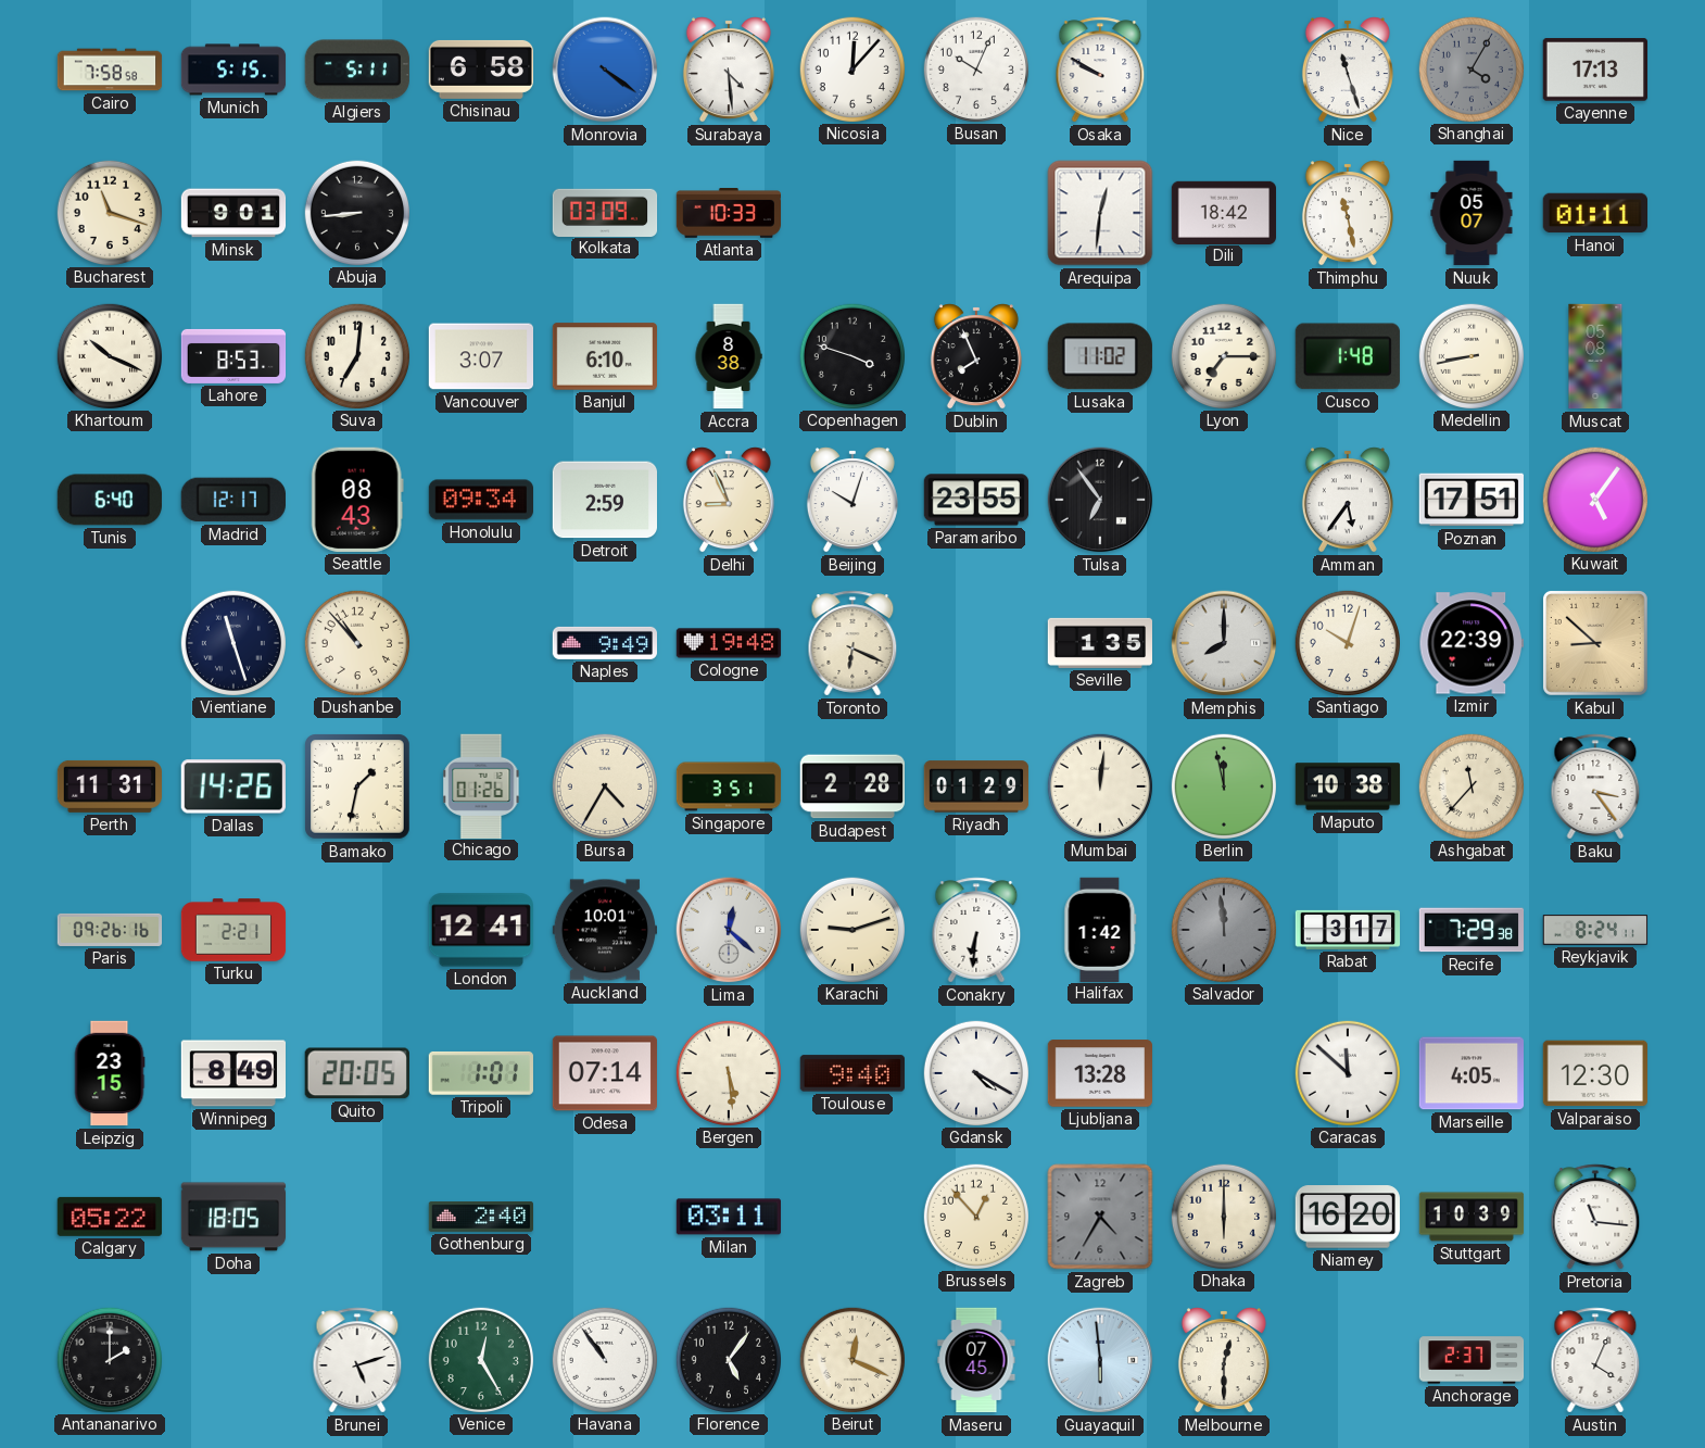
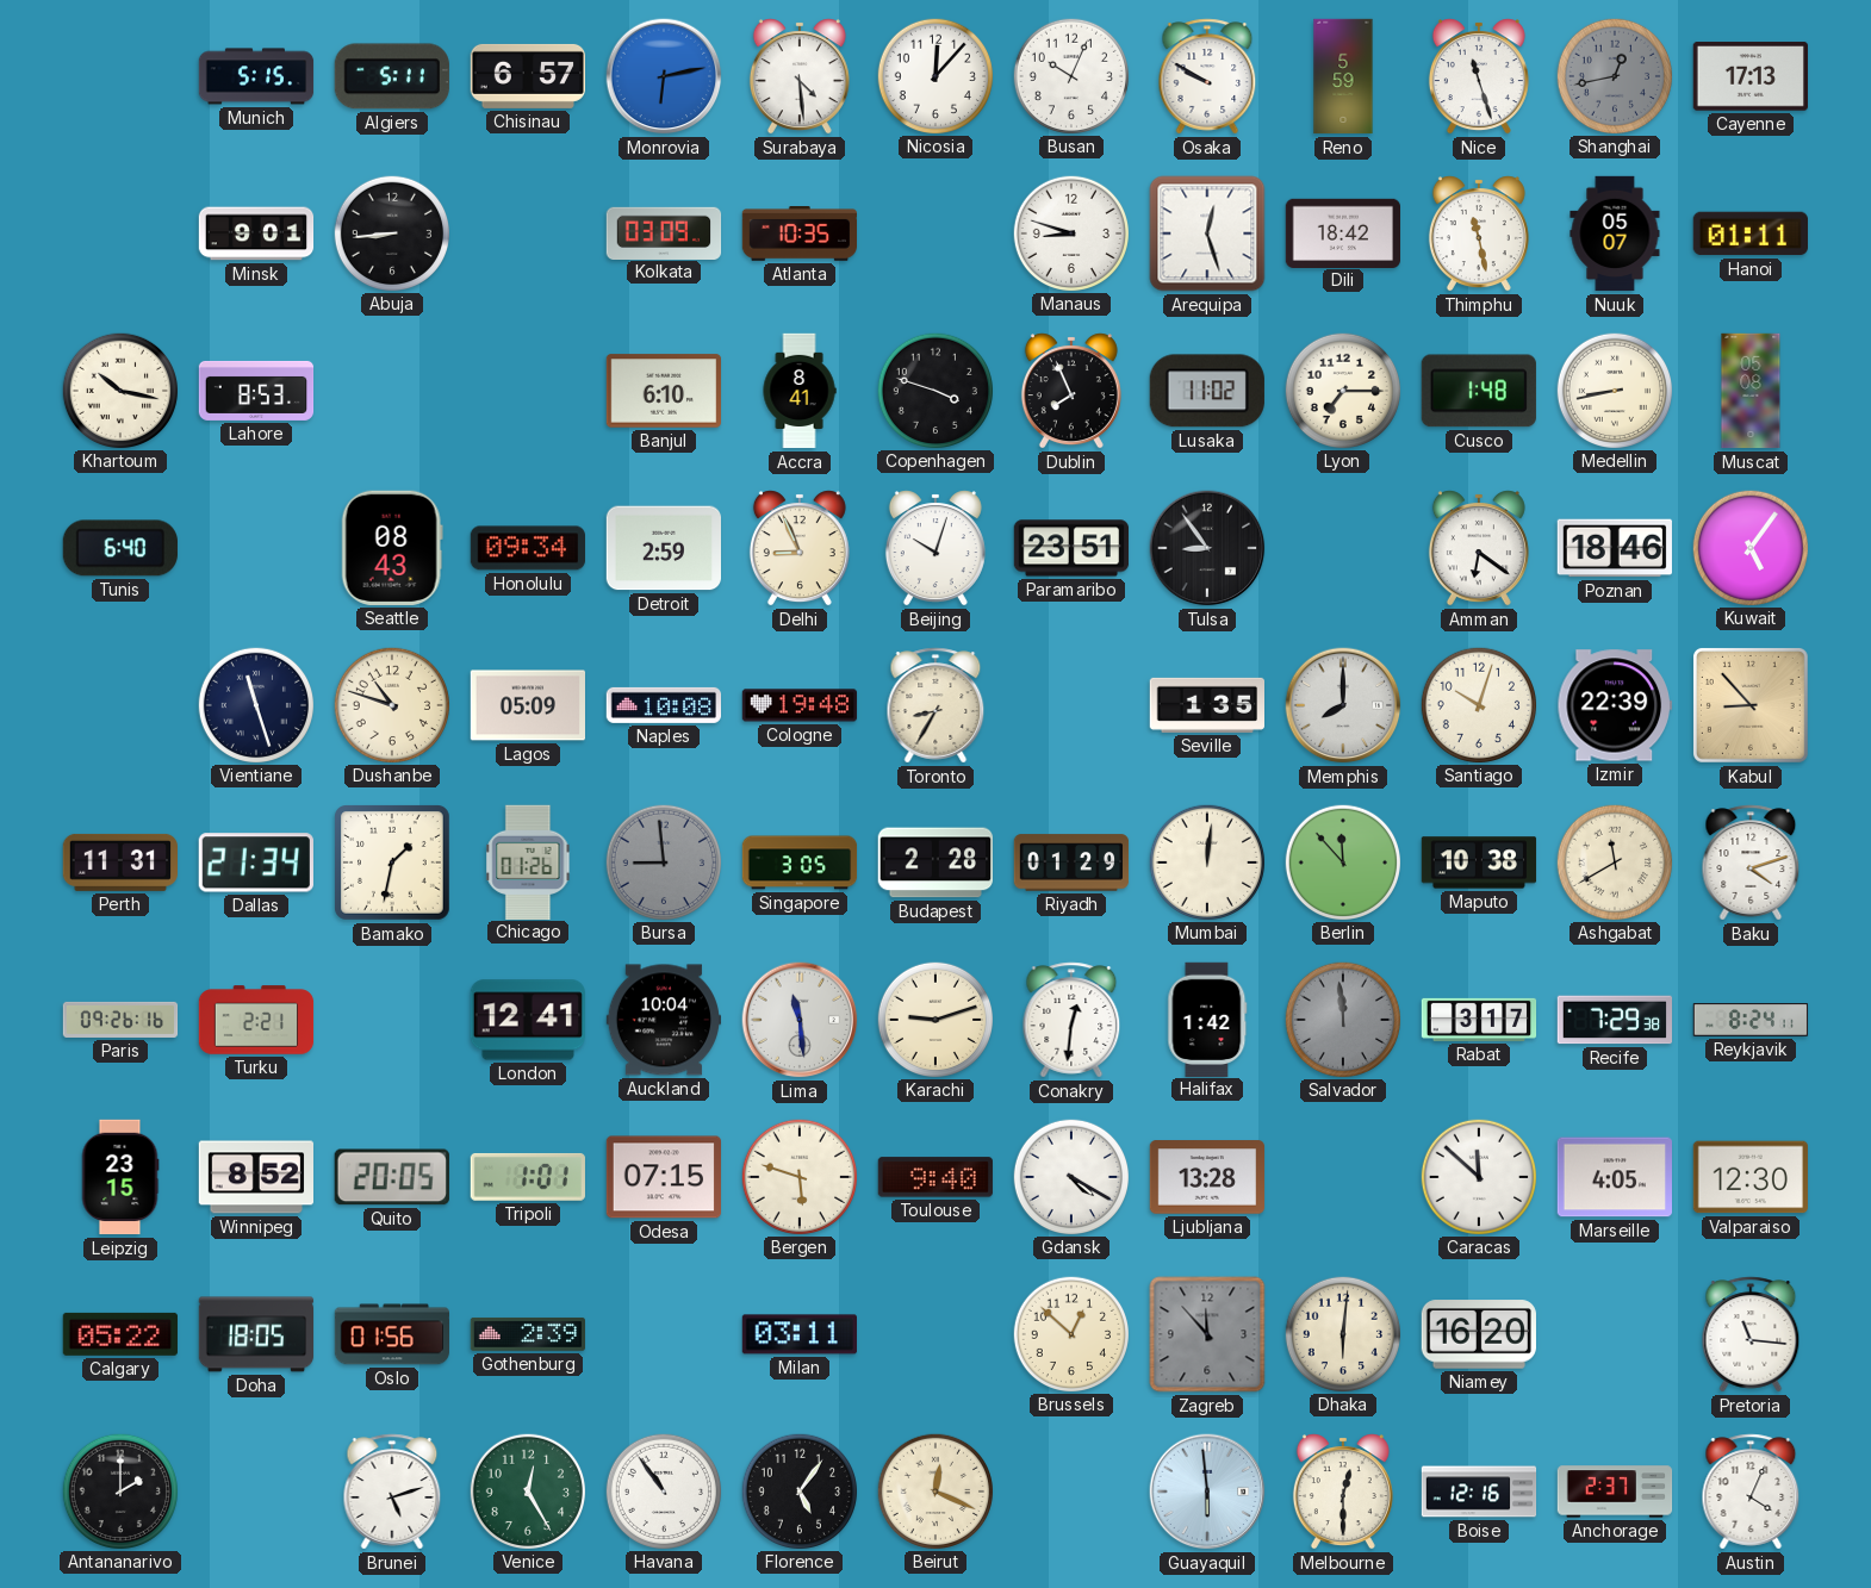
Cairo: 7:58 -> none (110, 70)
Chisinau: 6:58 -> 6:57 (528, 76)
Monrovia: 4:21 -> 6:13 (664, 76)
Reno: none -> 5:59 (1343, 76)
Shanghai: 4:05 -> 12:43 (1614, 75)
Bucharest: 11:18 -> none (109, 212)
Atlanta: 10:33 -> 10:35 (800, 235)
Manaus: none -> 8:48 (1070, 232)
Arequipa: 12:31 -> 12:27 (1207, 233)
Khartoum: 10:19 -> 10:17 (119, 390)
Suva: 7:01 -> none (356, 355)
Vancouver: 3:07 -> none (480, 356)
Accra: 8:38 -> 8:41 (800, 391)
Madrid: 12:17 -> none (233, 500)
Paramaribo: 23:55 -> 23:51 (1071, 548)
Tulsa: 6:54 -> 8:54 (1207, 548)
Amman: 5:36 -> 6:21 (1479, 548)
Poznan: 17:51 -> 18:46 (1614, 548)
Dushanbe: 10:53 -> 10:48 (391, 704)
Lagos: none -> 05:09 (527, 705)
Naples: 9:49 -> 10:08 (663, 705)
Toronto: 6:19 -> 8:35 (935, 705)
Kabul: 8:52 -> 8:53 (1751, 705)
Dallas: 14:26 -> 21:34 (256, 862)
Bursa: 4:35 -> 8:59 (663, 861)
Bursa dial: cream -> grey (663, 861)
Singapore: 3:51 -> 3:05 (800, 862)
Berlin: 11:58 -> 11:53 (1342, 861)
Ashgabat: 11:37 -> 11:40 (1614, 861)
Baku: 3:24 -> 4:12 (1751, 862)
Auckland: 10:01 -> 10:04 (663, 1020)
Lima: 12:22 -> 11:29 (800, 1020)
Conakry: 6:31 -> 12:31 (1071, 1020)
Winnipeg: 8:49 -> 8:52 (256, 1177)
Odesa: 07:14 -> 07:15 (663, 1177)
Bergen: 5:29 -> 5:48 (798, 1176)
Oslo: none -> 01:56 (391, 1334)
Gothenburg: 2:40 -> 2:39 (527, 1334)
Brussels: 12:53 -> 12:52 (1070, 1333)
Zagreb: 4:35 -> 11:53 (1207, 1334)
Dhaka: 6:00 -> 6:01 (1342, 1333)
Stuttgart: 10:39 -> none (1472, 1217)
Maseru: 07:45 -> none (976, 1360)
Boise: none -> 12:16 (1479, 1492)
